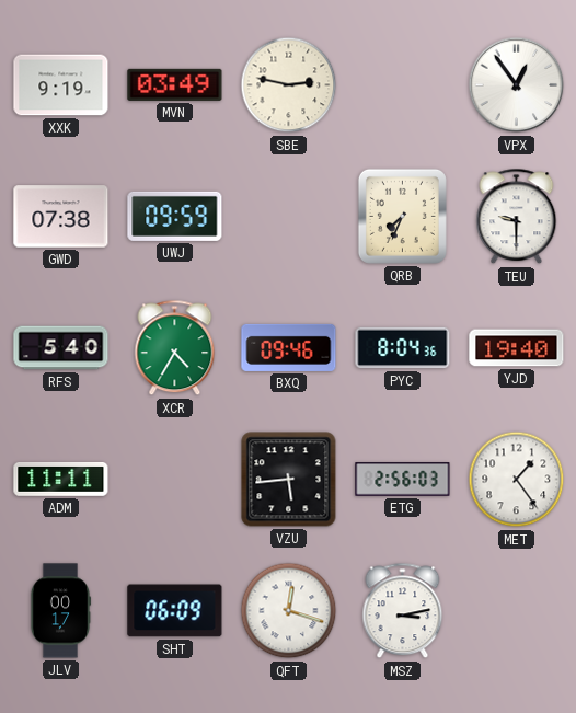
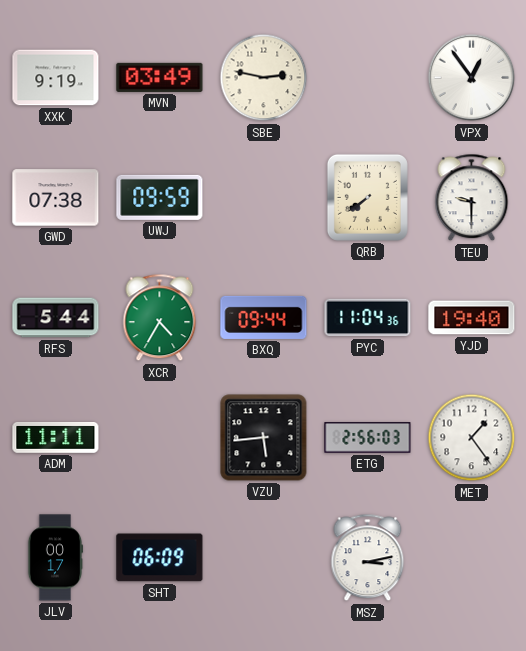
QRB: 7:34 -> 7:39 (367, 197)
RFS: 5:40 -> 5:44 (56, 318)
BXQ: 09:46 -> 09:44 (264, 317)
PYC: 8:04 -> 11:04 (368, 318)
QFT: 12:18 -> none (289, 611)
